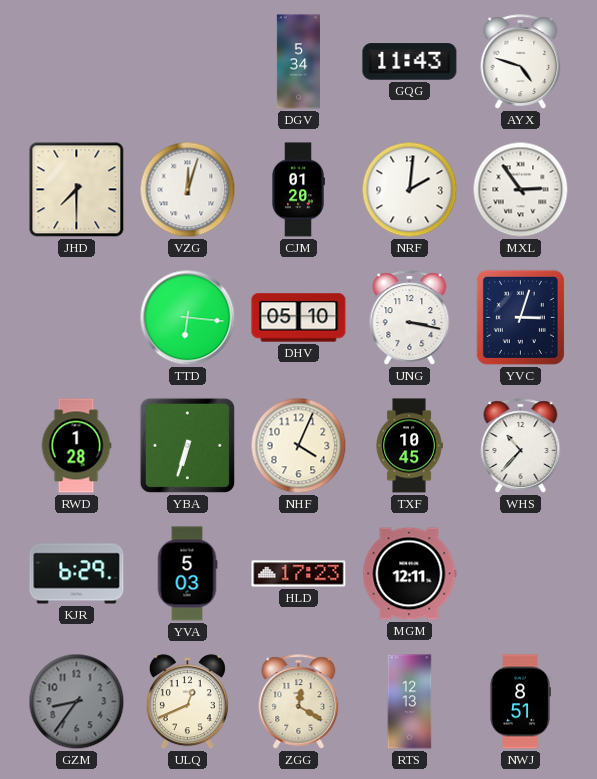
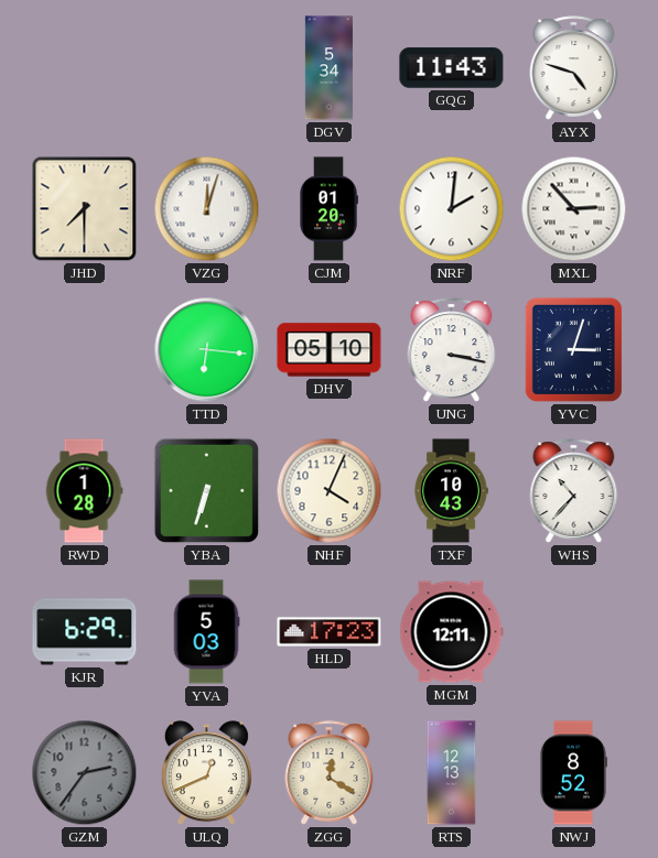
MXL: 2:54 -> 2:53 (574, 209)
TXF: 10:45 -> 10:43 (451, 491)
GZM: 8:36 -> 2:36 (85, 773)
NWJ: 8:51 -> 8:52 (573, 773)
